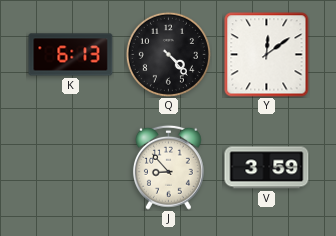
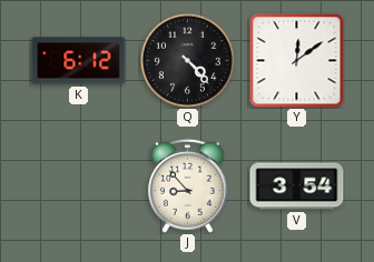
K: 6:13 -> 6:12 (79, 61)
V: 3:59 -> 3:54 (297, 187)
